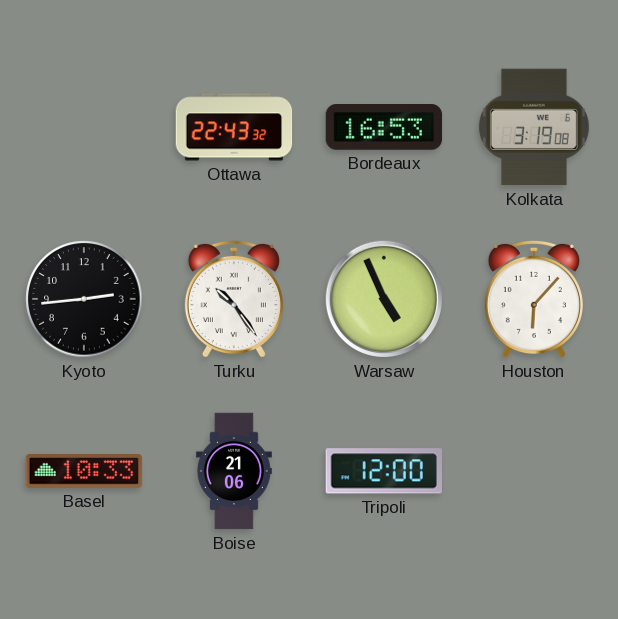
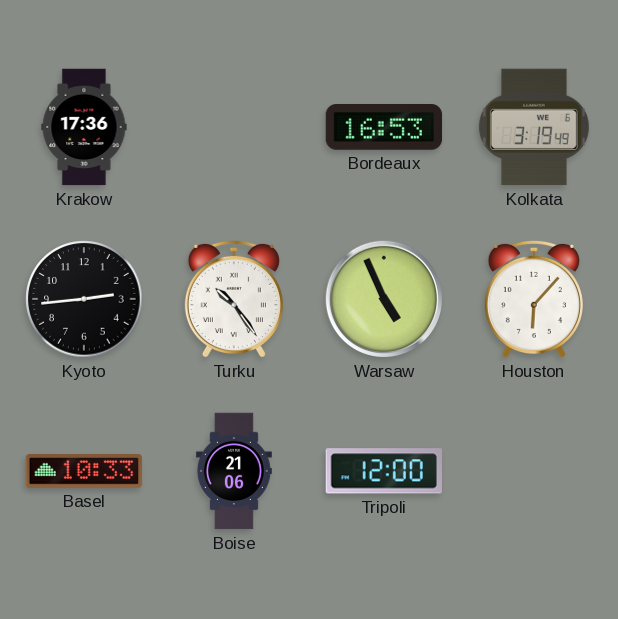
Krakow: none -> 17:36 (84, 127)
Ottawa: 22:43 -> none (234, 127)
Kolkata: 3:19:08 -> 3:19:49 (534, 127)
